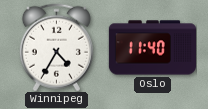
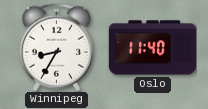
Winnipeg: 4:35 -> 8:35 (56, 47)
